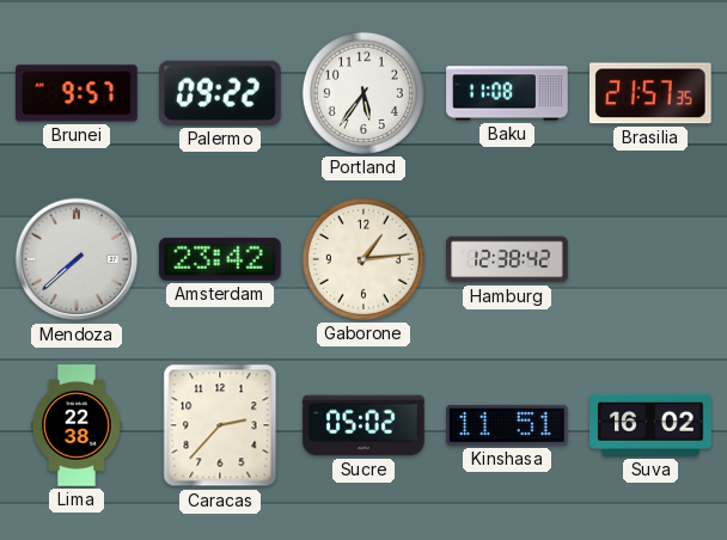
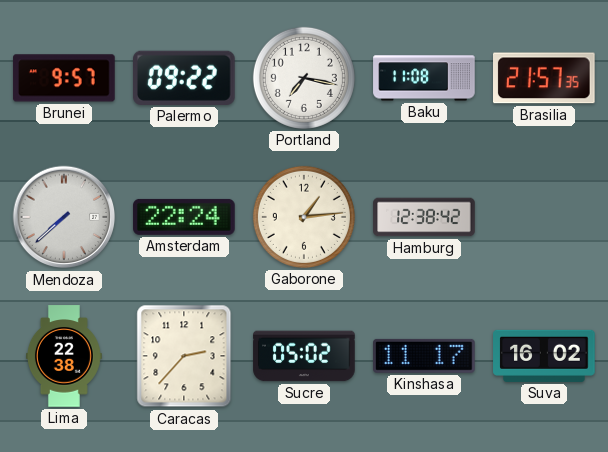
Portland: 5:36 -> 7:17 (304, 78)
Amsterdam: 23:42 -> 22:24 (184, 217)
Kinshasa: 11:51 -> 11:17 (425, 356)
